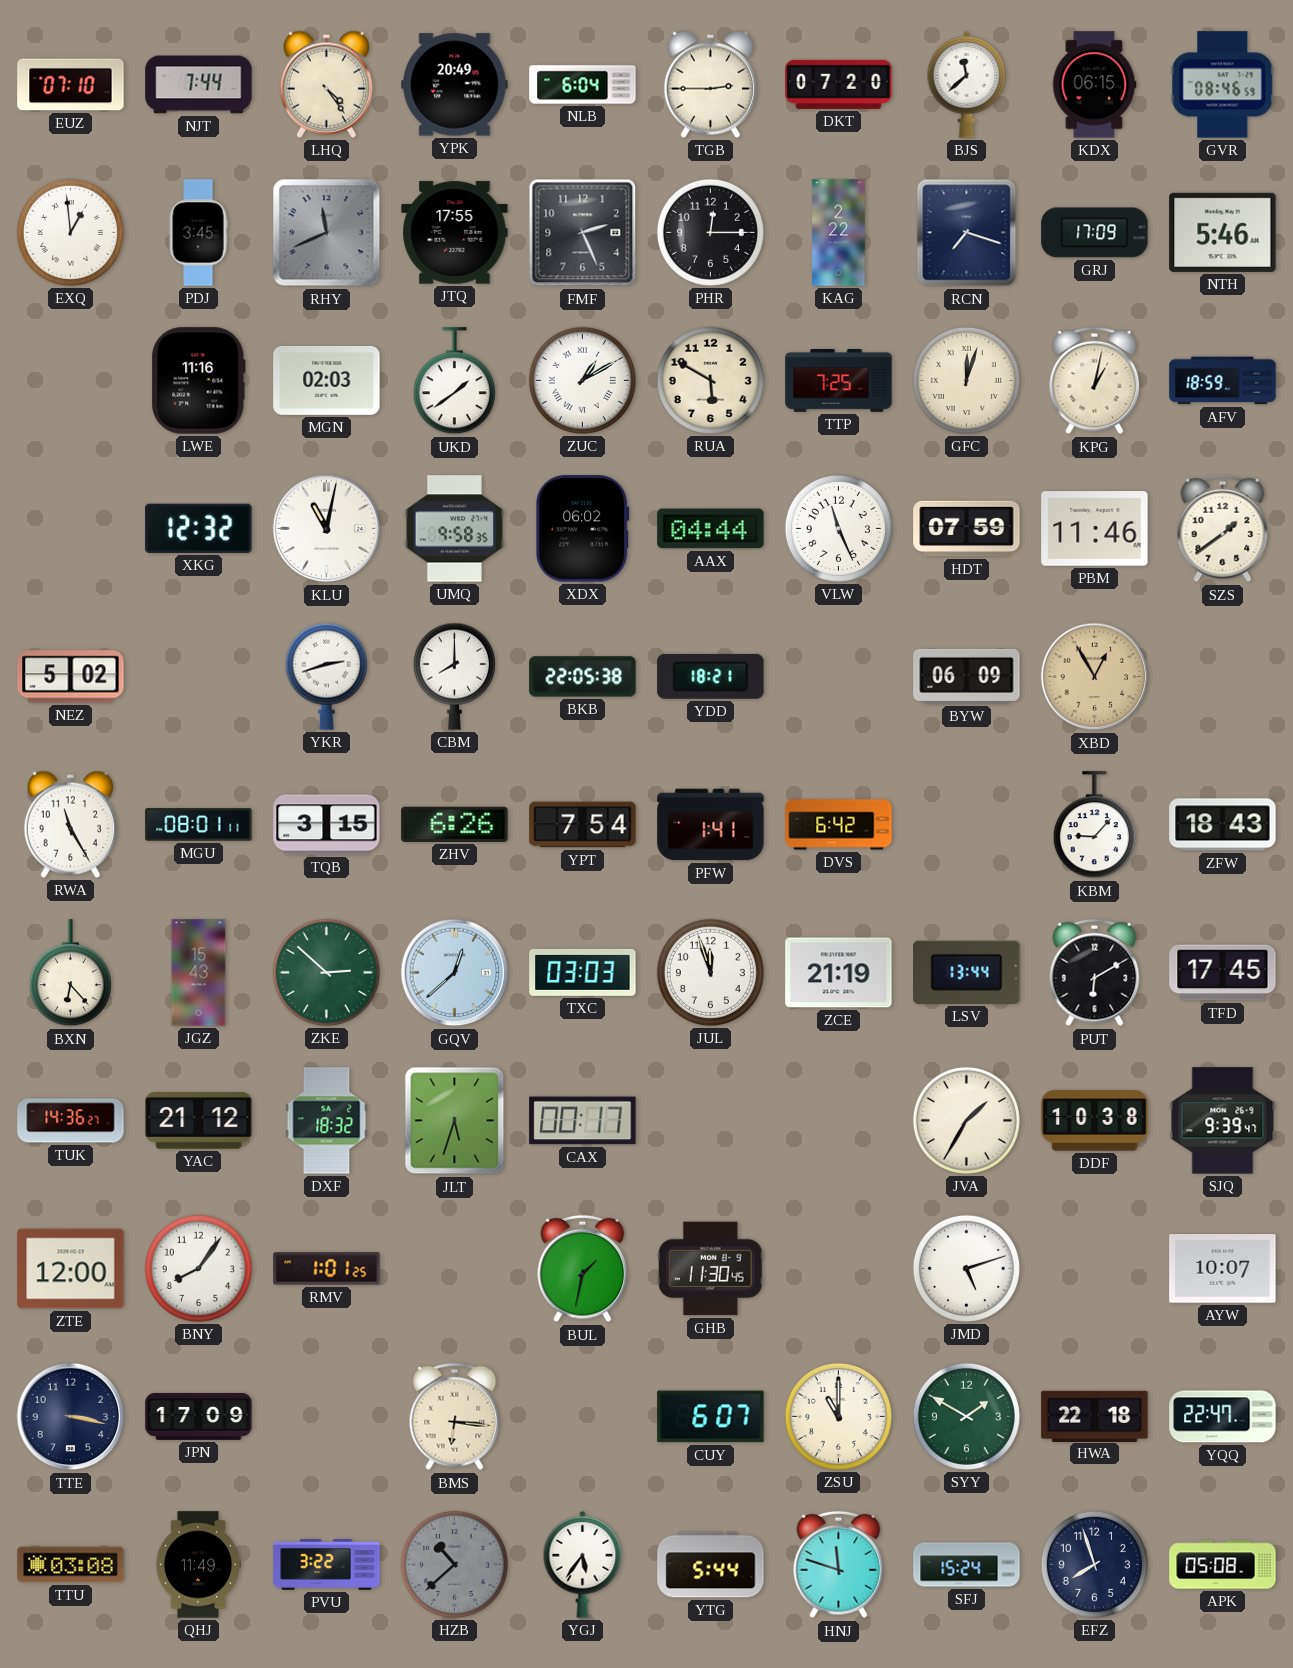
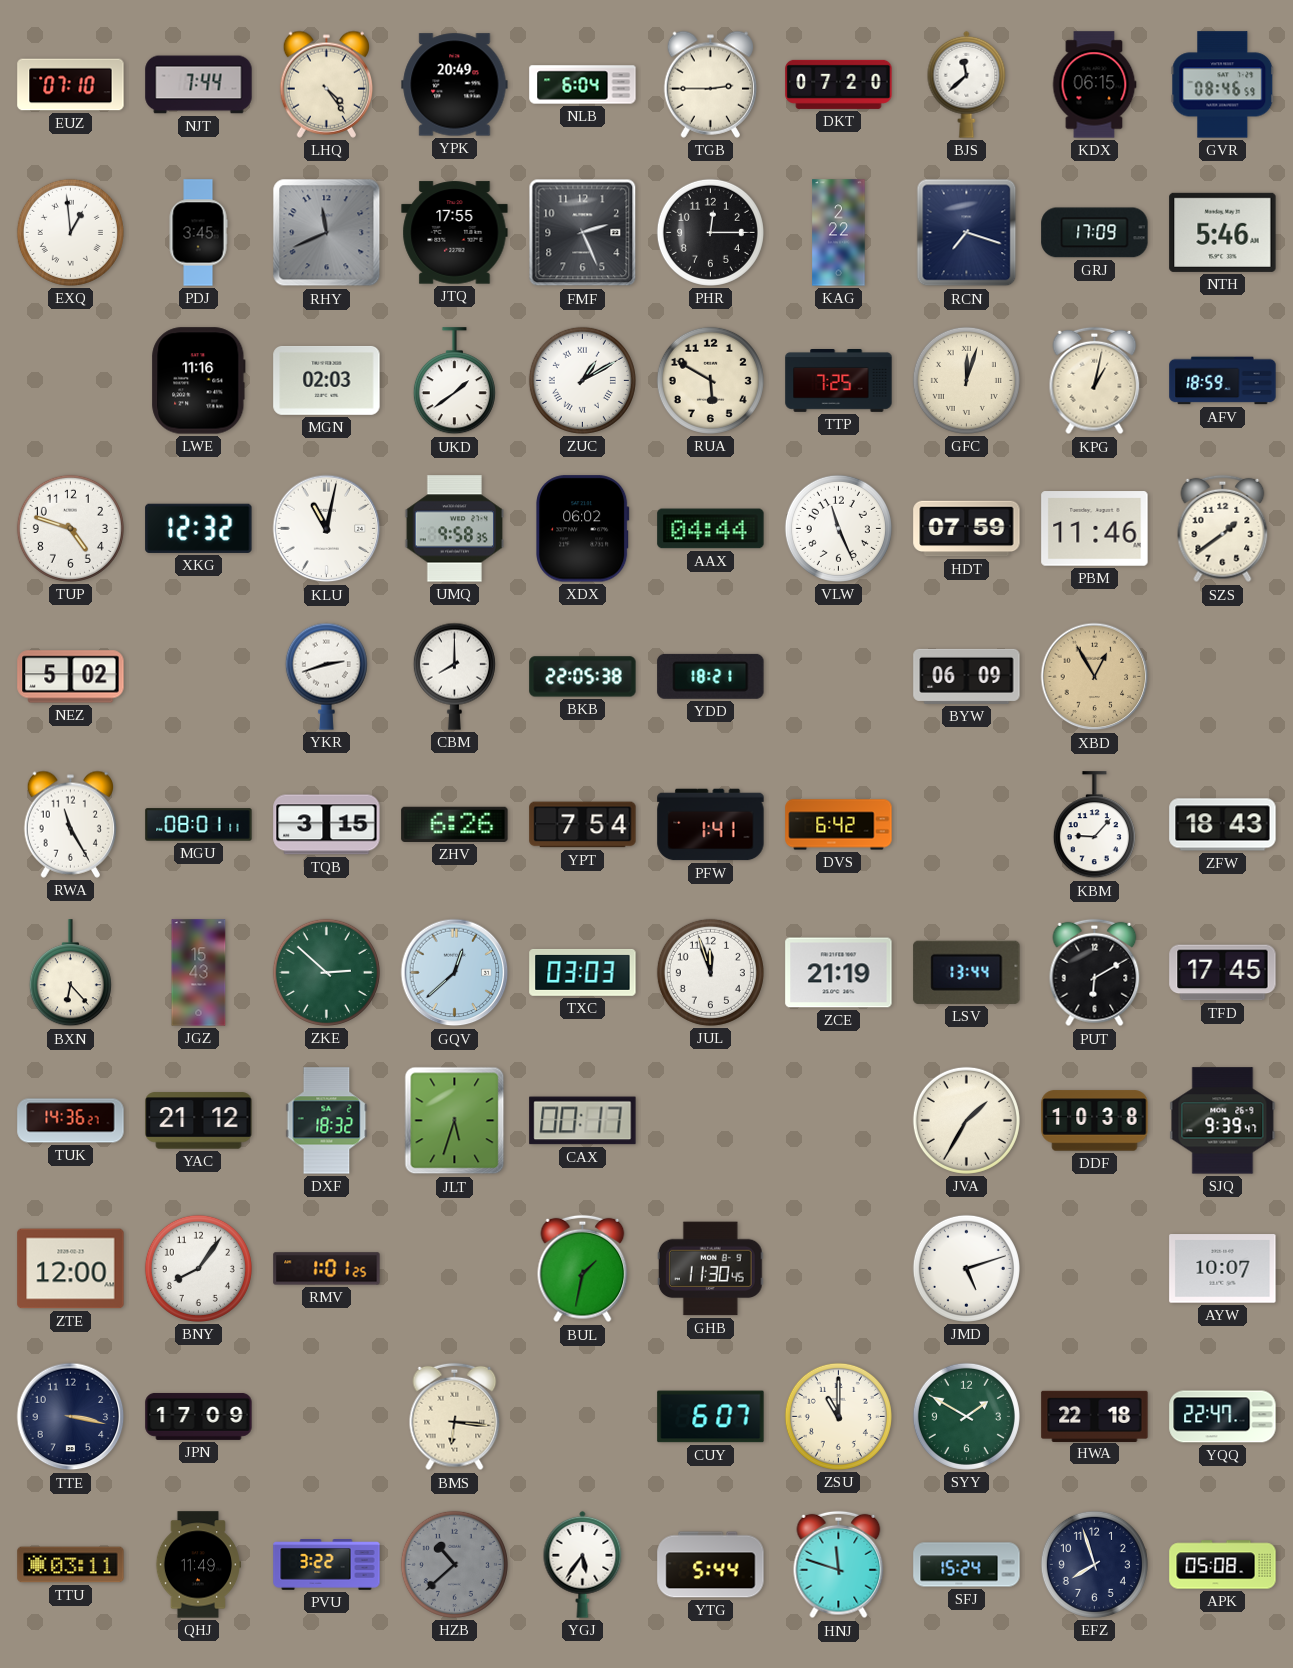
TUP: none -> 4:48 (70, 528)
TTU: 03:08 -> 03:11 (71, 1565)
